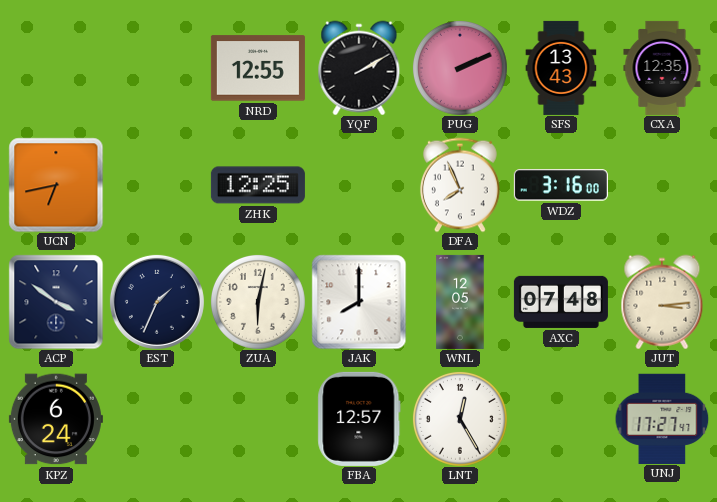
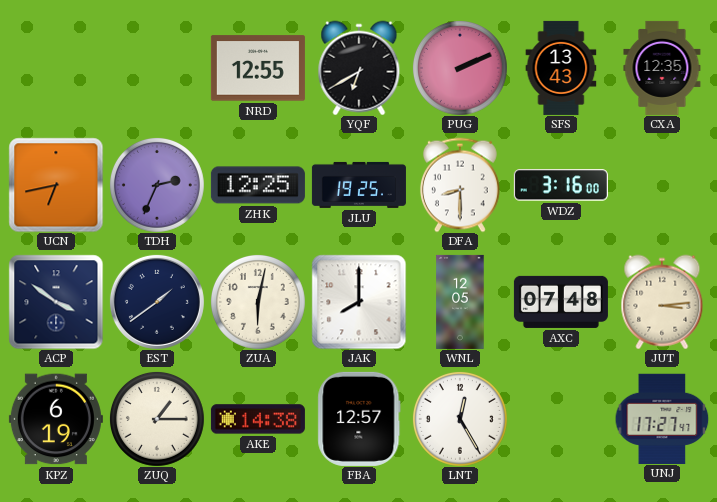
YQF: 2:10 -> 6:40 (359, 68)
TDH: none -> 2:34 (157, 185)
JLU: none -> 19:25 (359, 185)
DFA: 7:56 -> 8:30 (460, 185)
EST: 1:34 -> 1:39 (157, 302)
KPZ: 6:24 -> 6:19 (56, 419)
ZUQ: none -> 1:15 (157, 419)
AKE: none -> 14:38 (258, 419)
